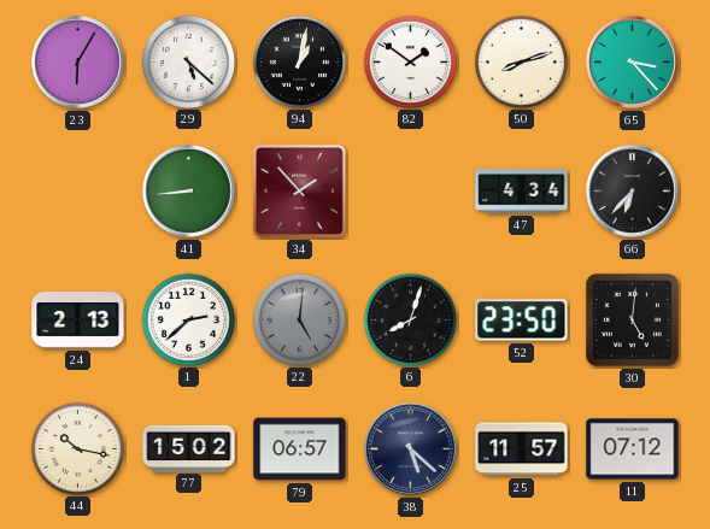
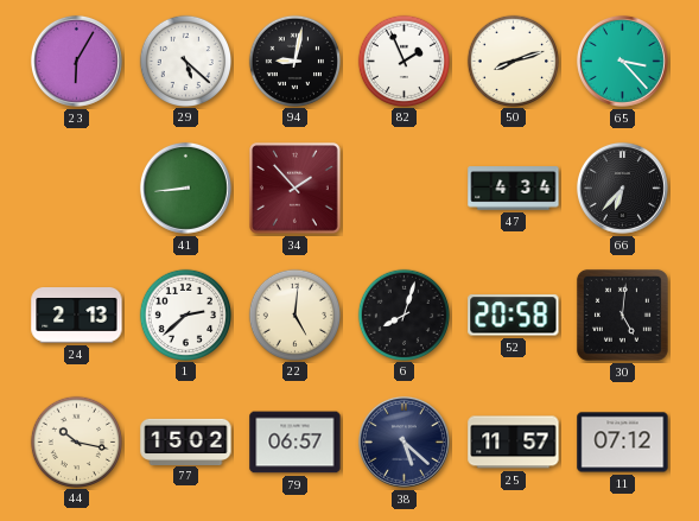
94: 1:02 -> 9:02 (294, 61)
82: 1:51 -> 1:56 (403, 61)
22 dial: grey -> cream (294, 314)
52: 23:50 -> 20:58 (514, 316)
